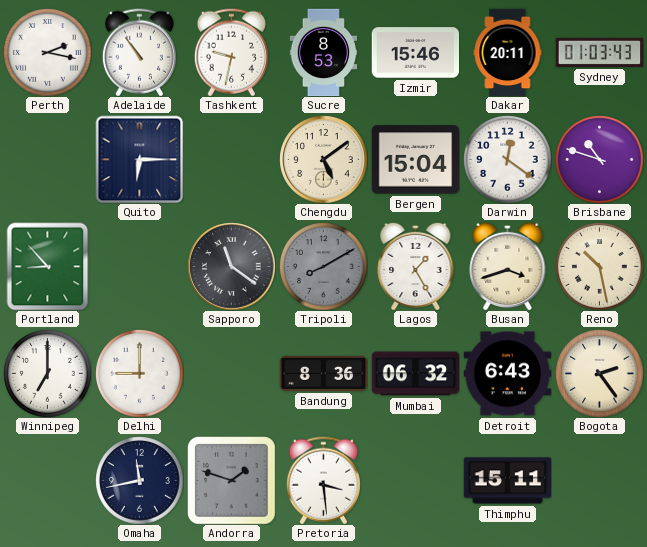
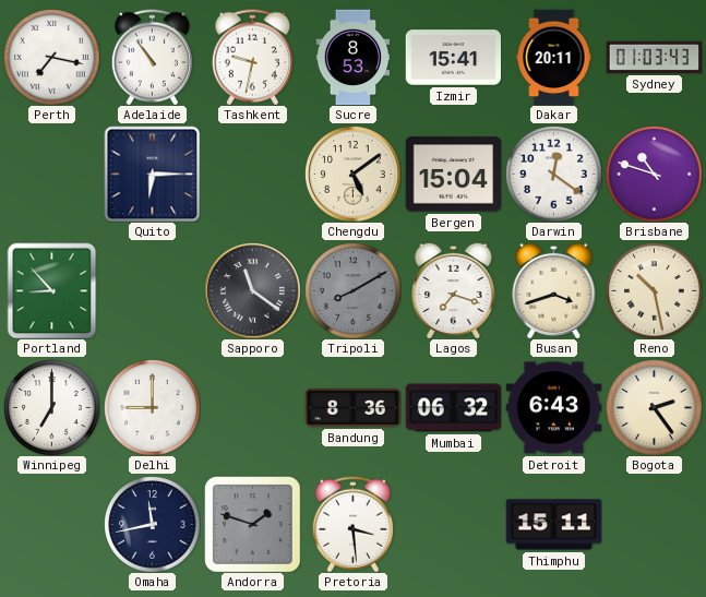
Perth: 2:17 -> 7:17 (51, 57)
Izmir: 15:46 -> 15:41 (453, 58)
Lagos: 1:25 -> 7:18 (454, 290)
